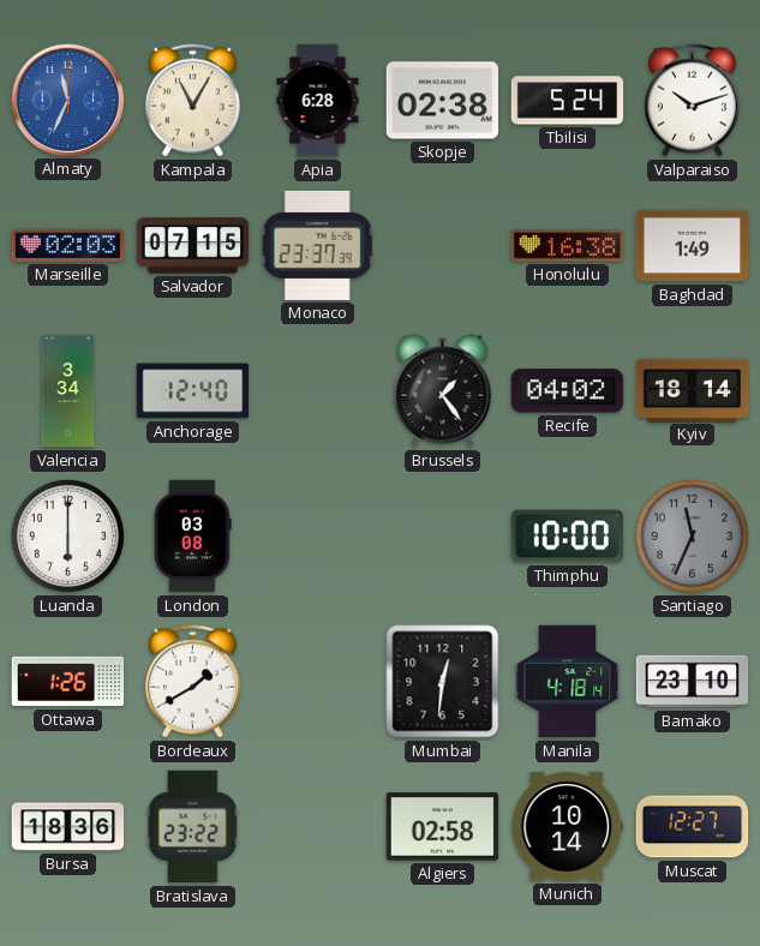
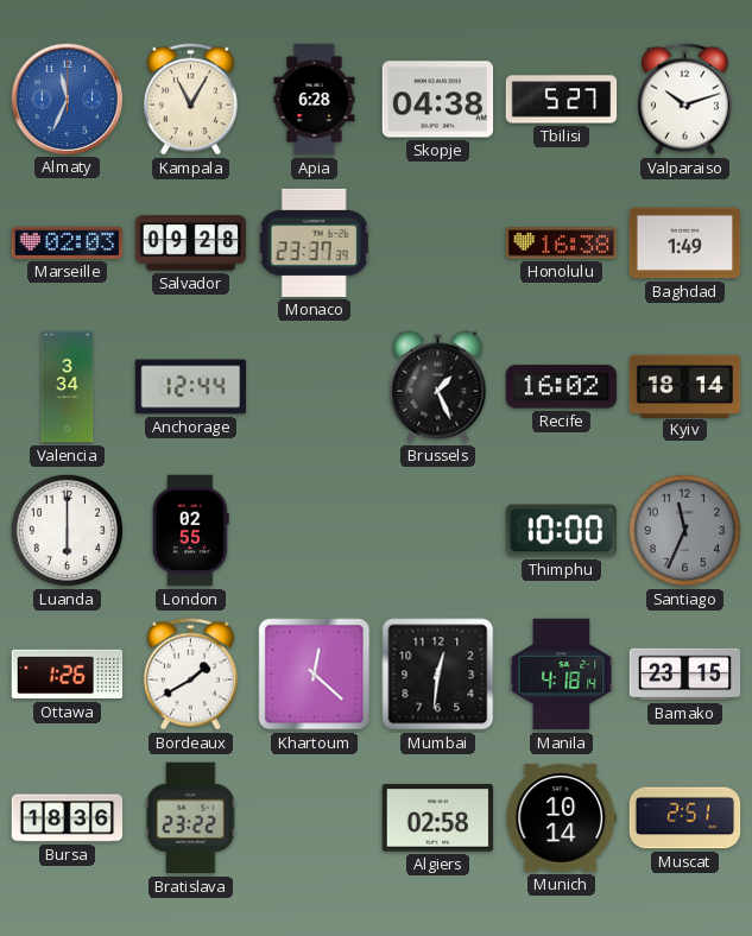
Skopje: 02:38 -> 04:38 (438, 100)
Tbilisi: 5:24 -> 5:27 (562, 100)
Salvador: 07:15 -> 09:28 (191, 244)
Anchorage: 12:40 -> 12:44 (191, 387)
Brussels: 1:24 -> 1:26 (438, 387)
Recife: 04:02 -> 16:02 (562, 387)
London: 03:08 -> 02:55 (191, 531)
Khartoum: none -> 12:22 (315, 675)
Bamako: 23:10 -> 23:15 (685, 675)
Muscat: 12:27 -> 2:51 (685, 818)
